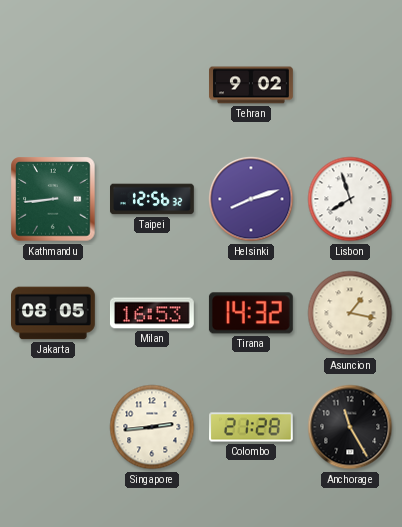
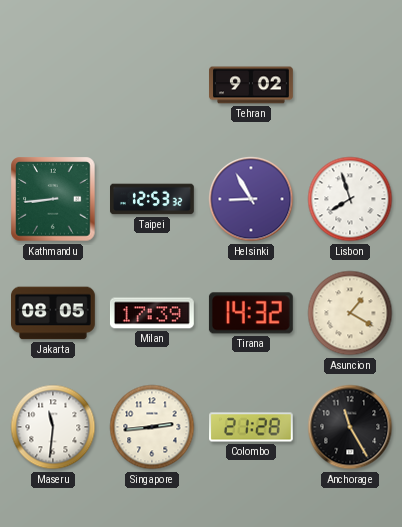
Taipei: 12:56 -> 12:53 (153, 199)
Helsinki: 8:12 -> 8:55 (251, 199)
Milan: 16:53 -> 17:39 (152, 313)
Asuncion: 1:17 -> 1:20 (350, 313)
Maseru: none -> 11:31 (53, 427)
